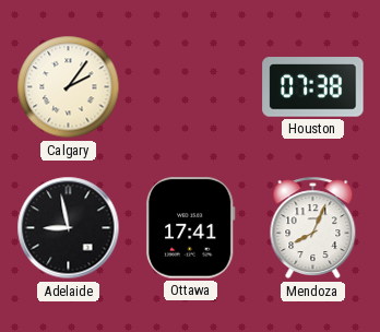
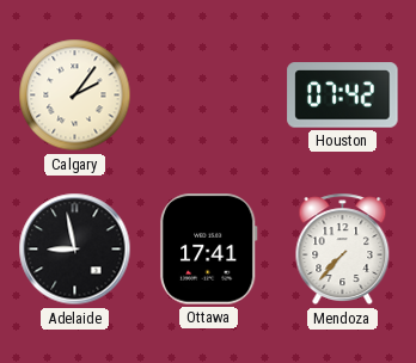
Houston: 07:38 -> 07:42 (343, 96)
Mendoza: 8:04 -> 7:37 (343, 250)
